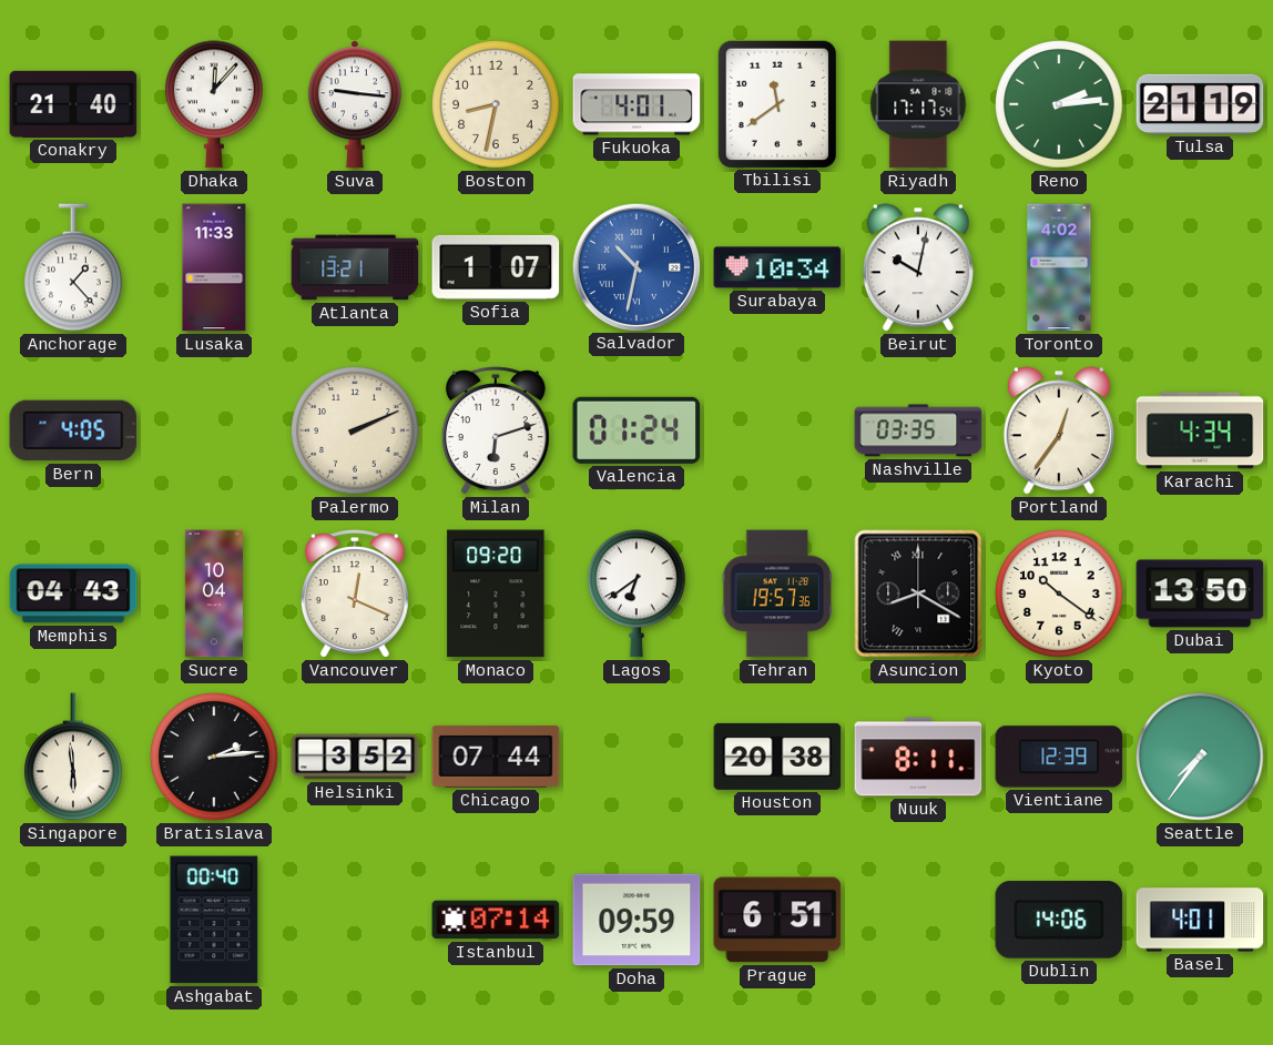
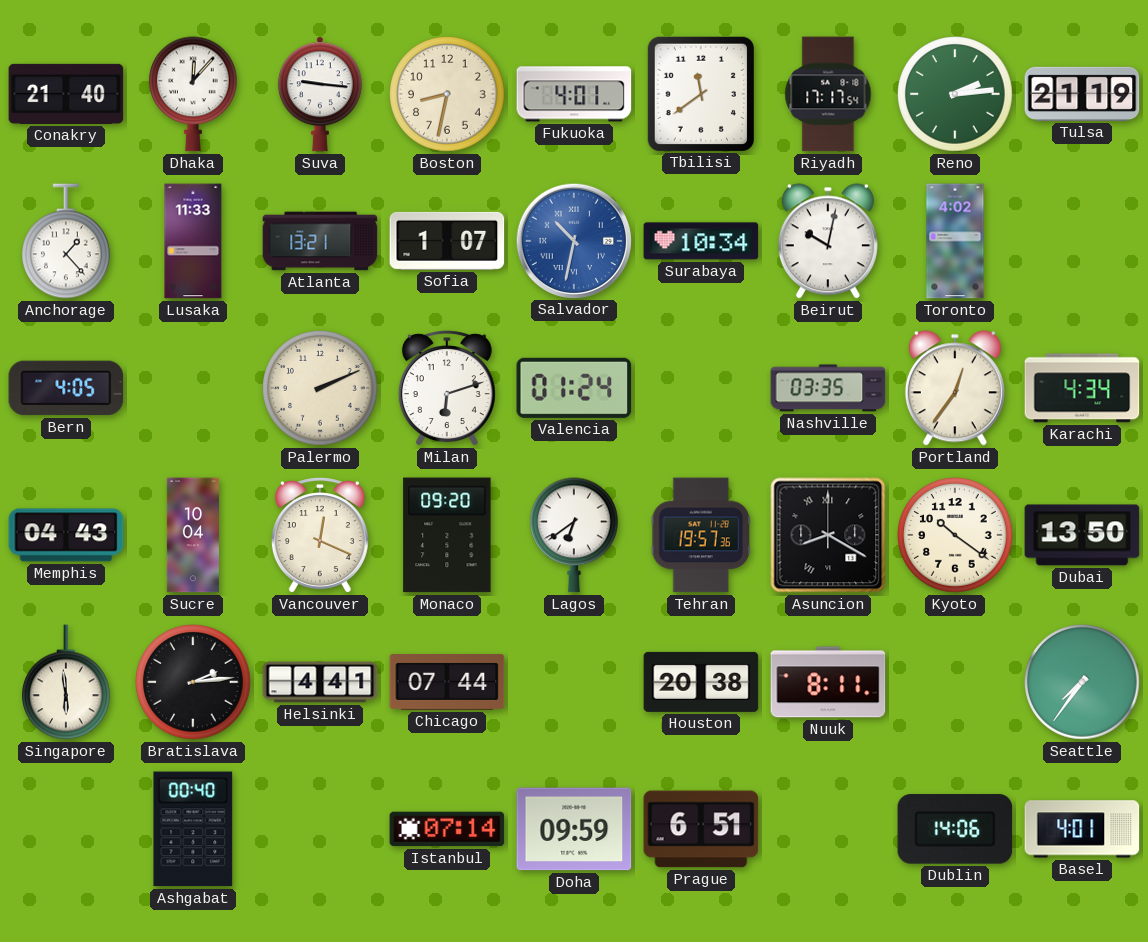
Helsinki: 3:52 -> 4:41 (320, 682)
Vientiane: 12:39 -> none (1059, 757)
